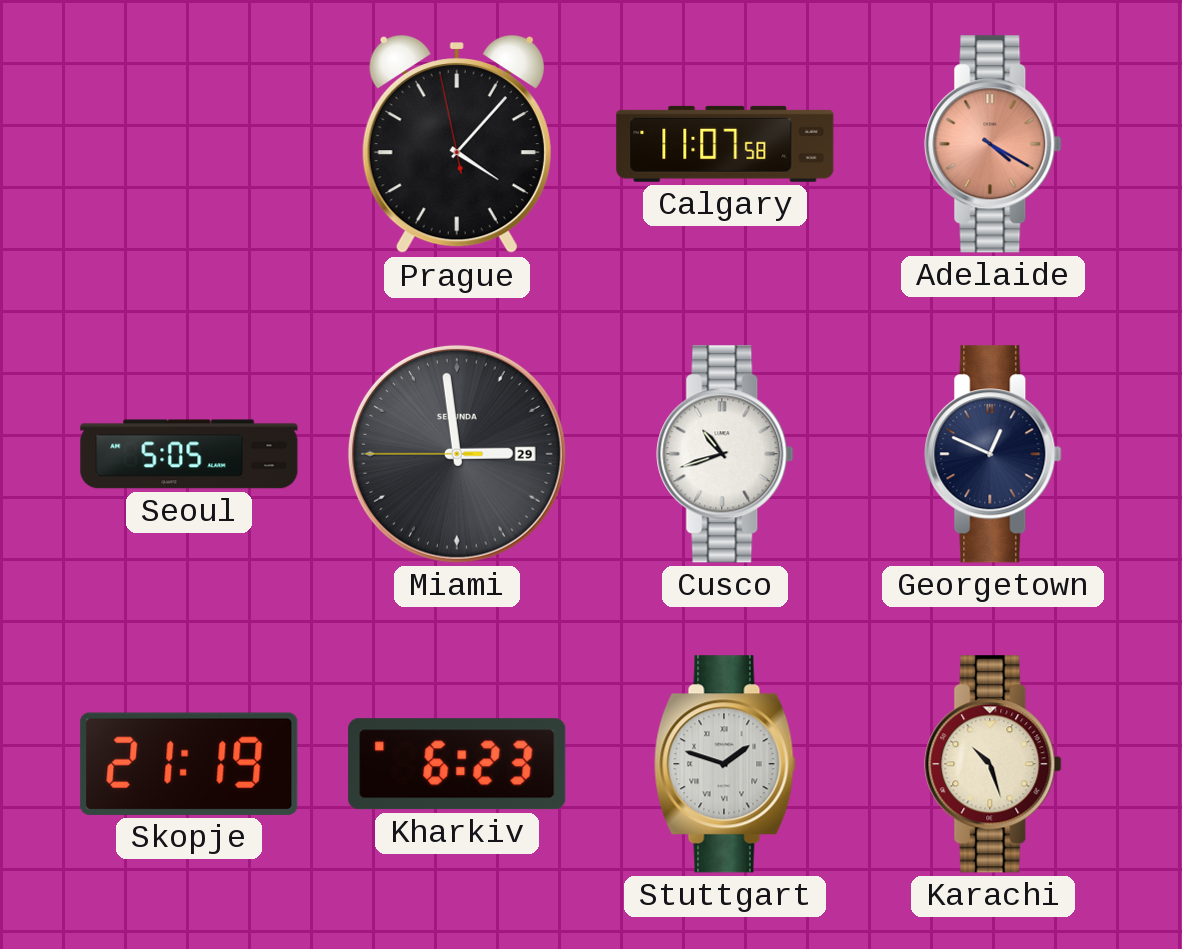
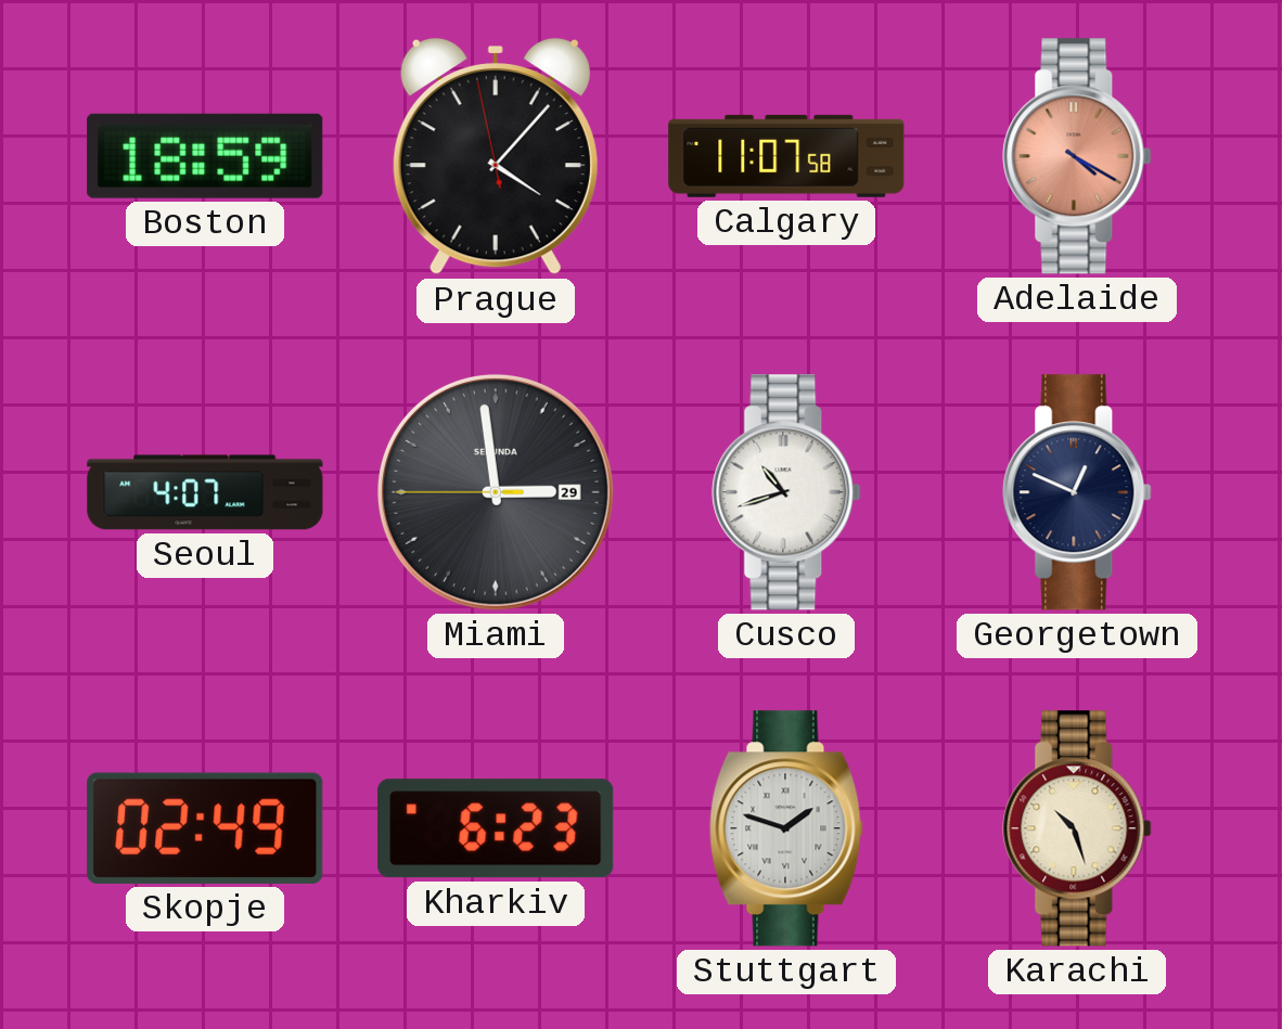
Boston: none -> 18:59 (205, 156)
Seoul: 5:05 -> 4:07 (205, 492)
Skopje: 21:19 -> 02:49 (205, 828)
